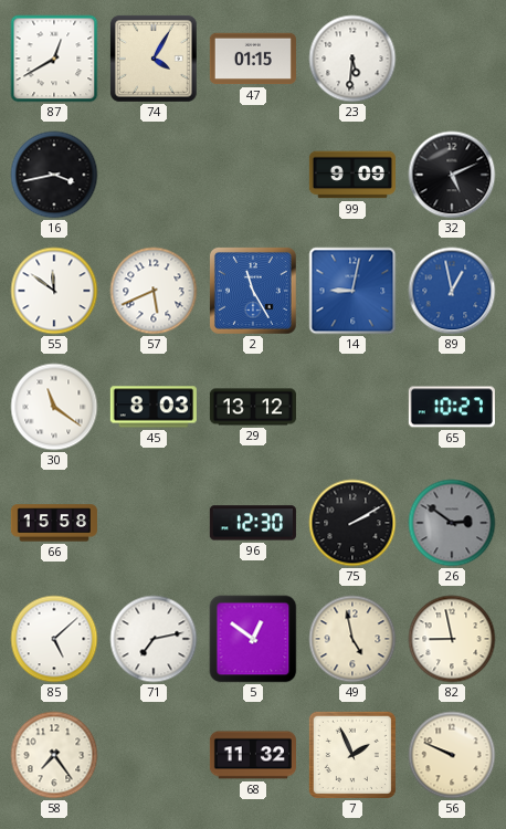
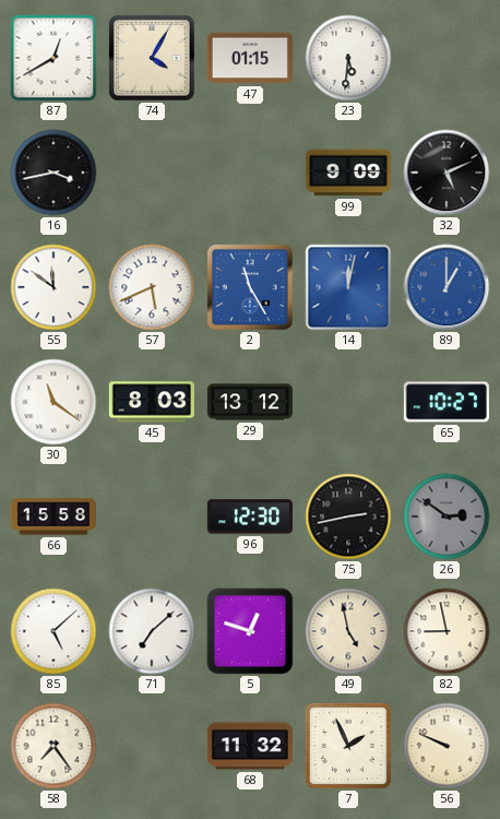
14: 9:02 -> 12:02 (348, 287)
89: 12:58 -> 1:00 (447, 287)
75: 2:10 -> 2:43 (348, 517)
71: 7:13 -> 7:08 (152, 631)
5: 12:51 -> 12:48 (250, 631)
